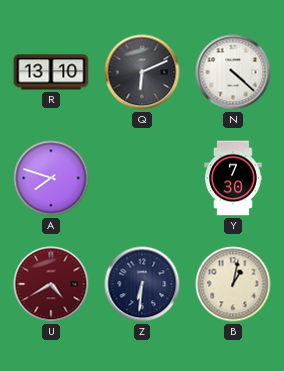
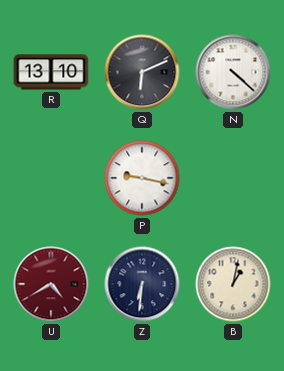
A: 7:48 -> none (51, 178)
P: none -> 9:17 (142, 178)
Y: 7:30 -> none (233, 178)
